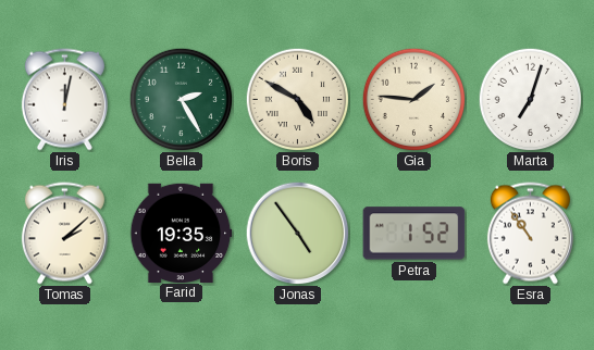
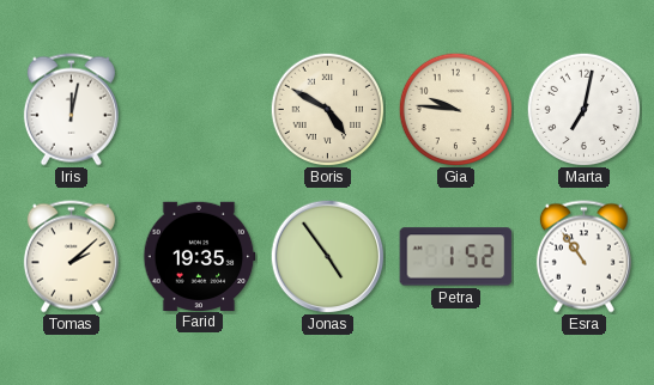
Bella: 2:25 -> none (181, 99)
Gia: 1:46 -> 9:46 (455, 109)
Marta: 7:03 -> 7:02 (583, 109)
